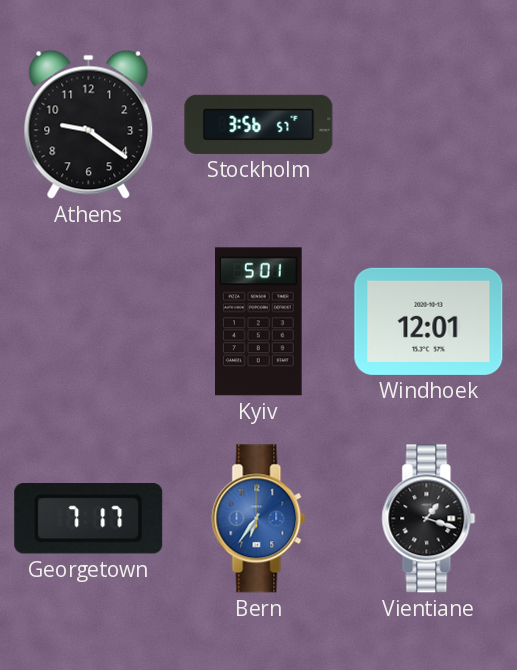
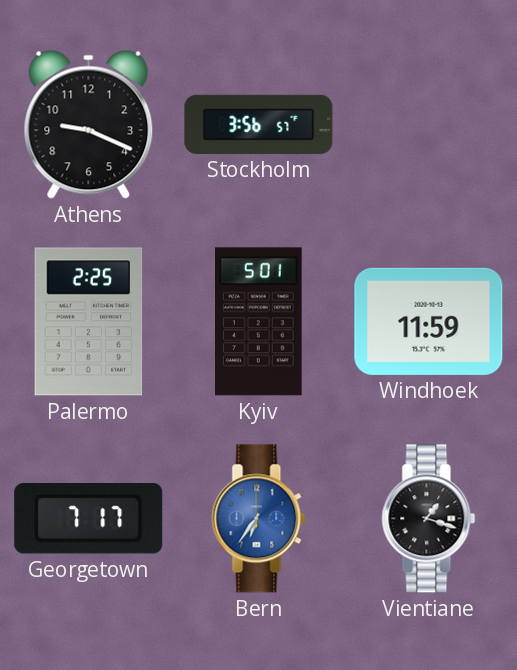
Athens: 9:21 -> 9:19 (89, 124)
Palermo: none -> 2:25 (89, 322)
Windhoek: 12:01 -> 11:59 (429, 321)
